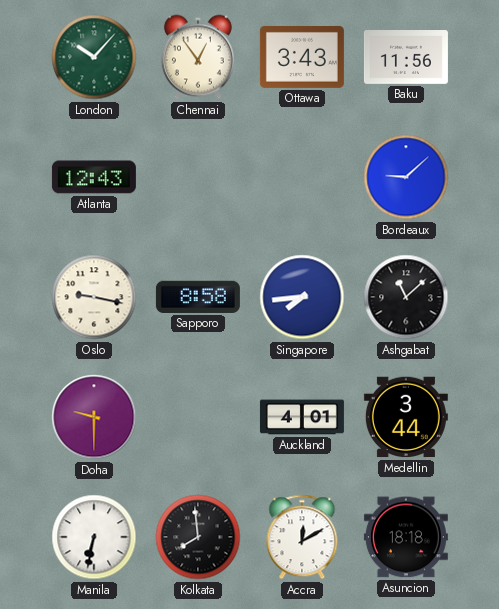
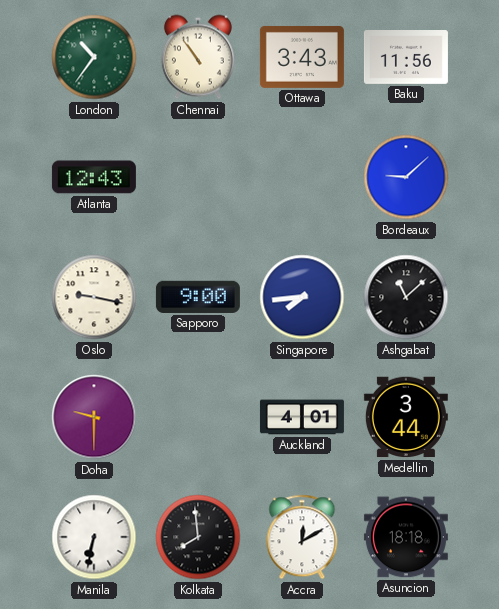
London: 10:07 -> 10:36 (94, 57)
Chennai: 12:54 -> 10:54 (198, 57)
Sapporo: 8:58 -> 9:00 (198, 297)
